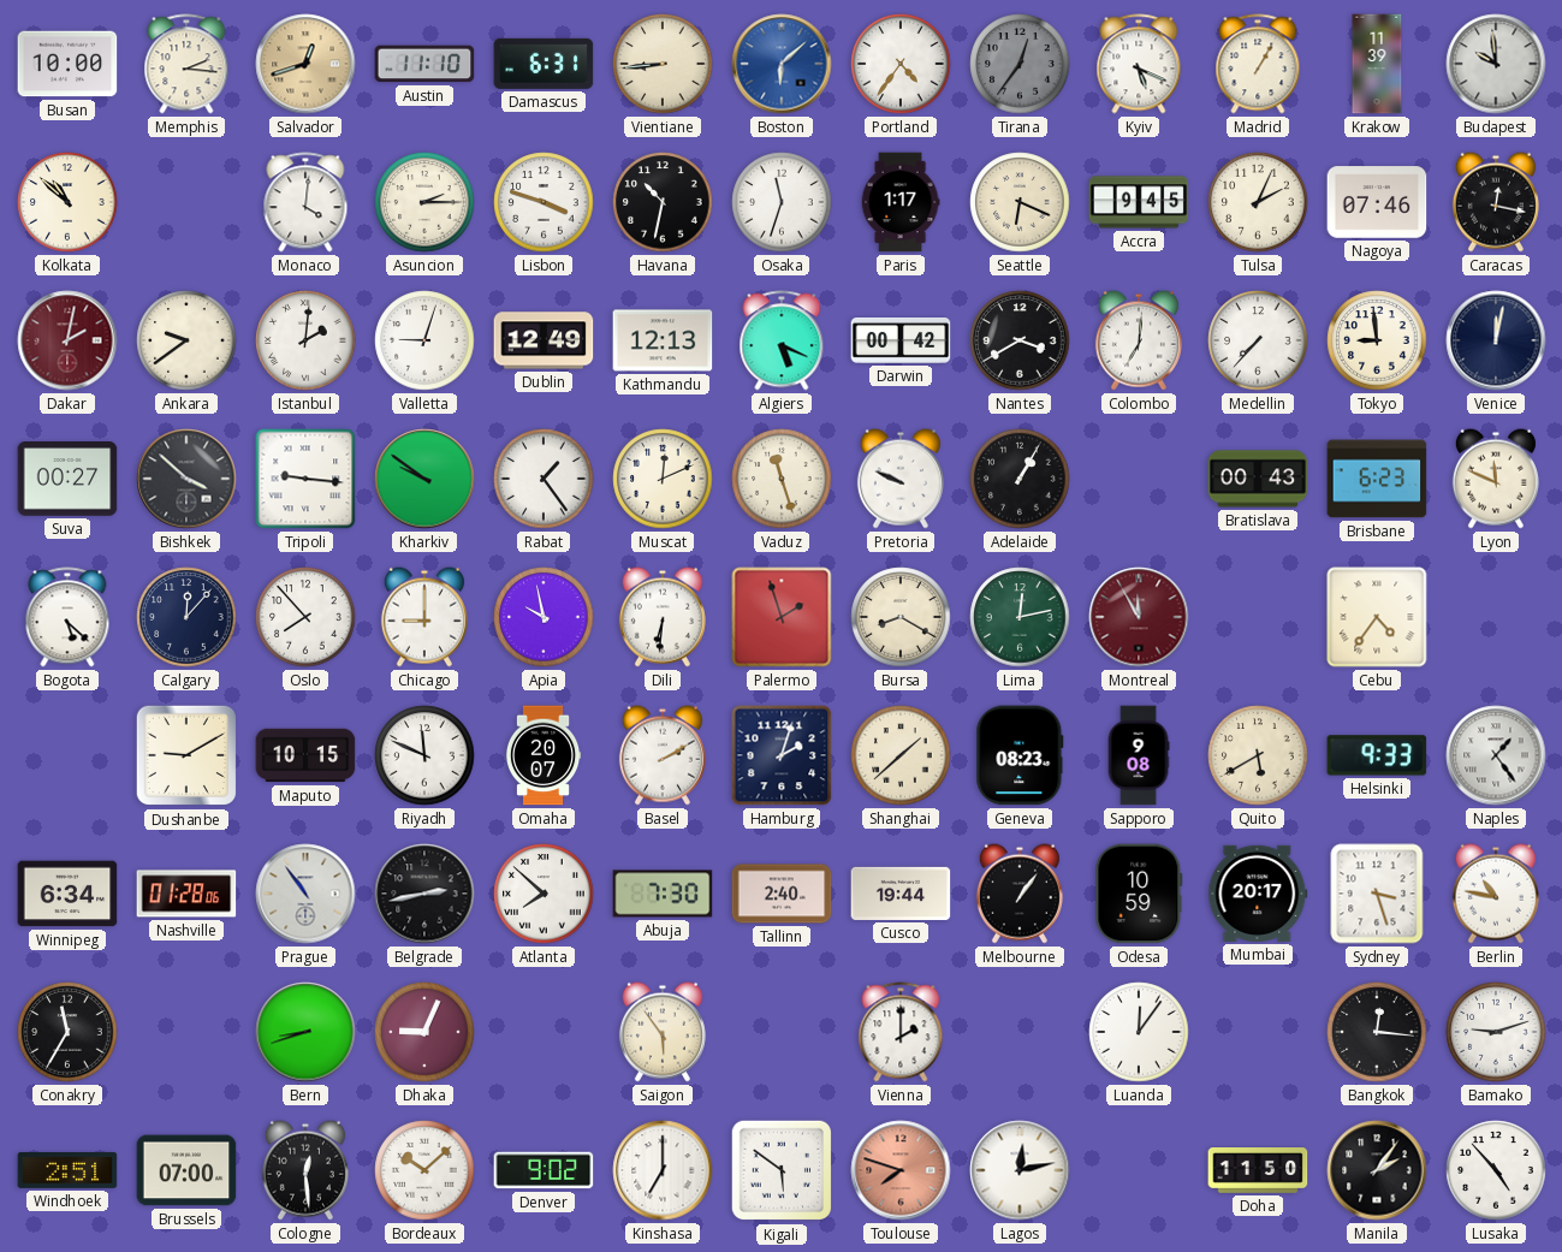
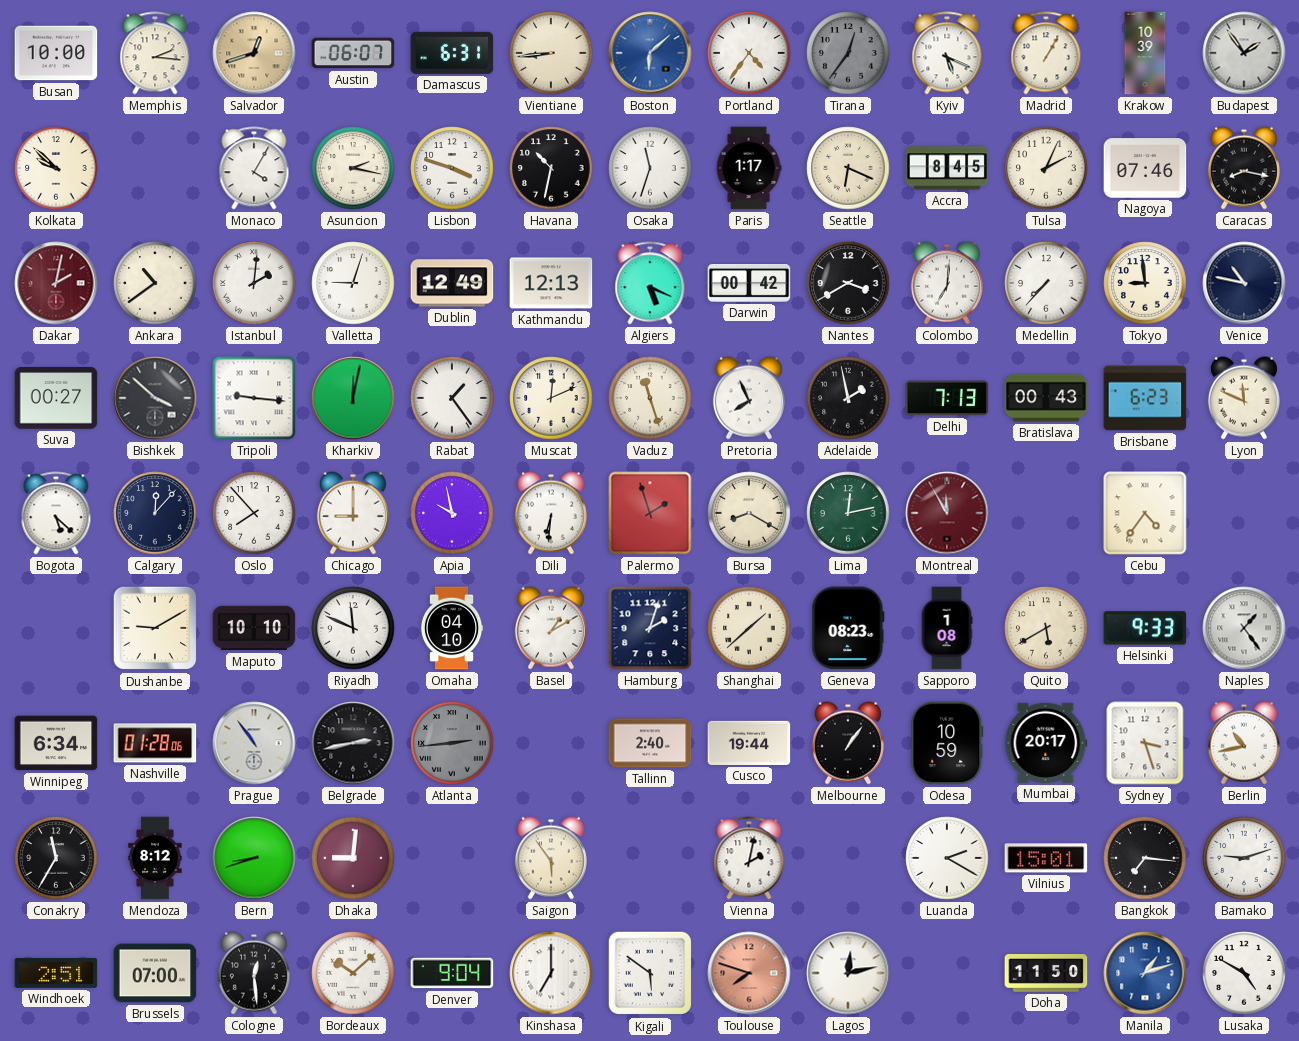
Austin: 11:10 -> 06:07 (353, 53)
Krakow: 11:39 -> 10:39 (1145, 53)
Budapest: 9:59 -> 1:54 (1244, 53)
Kolkata: 10:52 -> 9:52 (56, 168)
Monaco: 4:01 -> 4:05 (254, 168)
Asuncion: 2:15 -> 2:17 (353, 168)
Accra: 9:45 -> 8:45 (947, 168)
Caracas: 12:17 -> 8:17 (1244, 168)
Ankara: 9:39 -> 10:39 (155, 283)
Venice: 12:02 -> 10:47 (1244, 283)
Kharkiv: 9:51 -> 12:02 (353, 398)
Pretoria: 9:49 -> 7:56 (749, 398)
Adelaide: 1:05 -> 1:58 (848, 398)
Delhi: none -> 7:13 (947, 398)
Maputo: 10:15 -> 10:10 (254, 628)
Omaha: 20:07 -> 04:10 (452, 628)
Basel: 2:10 -> 1:10 (551, 628)
Sapporo: 9:08 -> 1:08 (947, 628)
Atlanta: 7:52 -> 2:44 (452, 743)
Atlanta dial: white -> grey (452, 743)
Abuja: 7:30 -> none (663, 894)
Berlin: 10:47 -> 10:43 (1244, 743)
Mendoza: none -> 8:12 (155, 858)
Dhaka: 9:04 -> 9:01 (353, 858)
Vienna: 2:00 -> 2:02 (749, 858)
Luanda: 12:06 -> 2:20 (947, 858)
Vilnius: none -> 15:01 (1046, 858)
Bangkok: 12:16 -> 7:16 (1145, 858)
Denver: 9:02 -> 9:04 (452, 973)
Manila: 2:06 -> 1:12 (1145, 973)
Manila dial: black -> blue (1145, 973)
Lusaka: 4:53 -> 4:50 (1244, 973)
